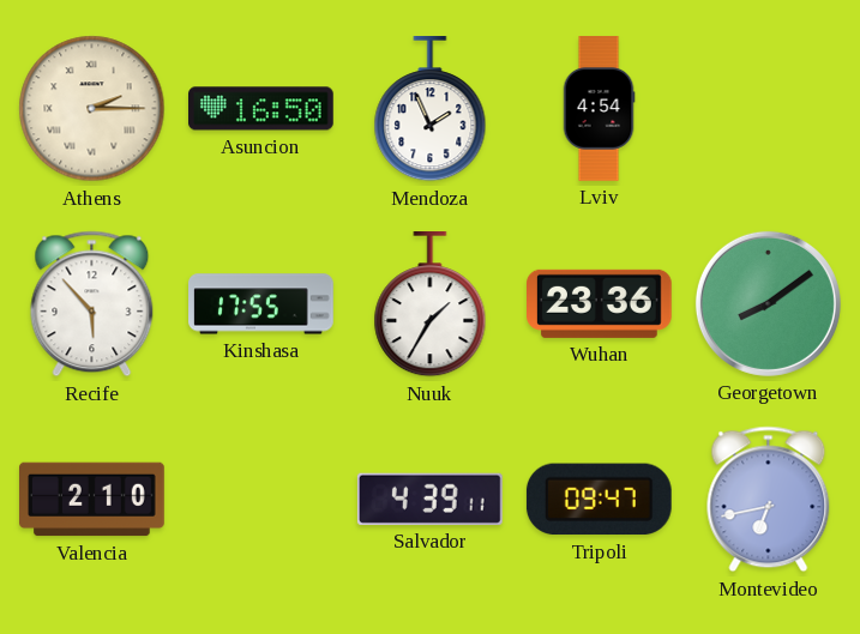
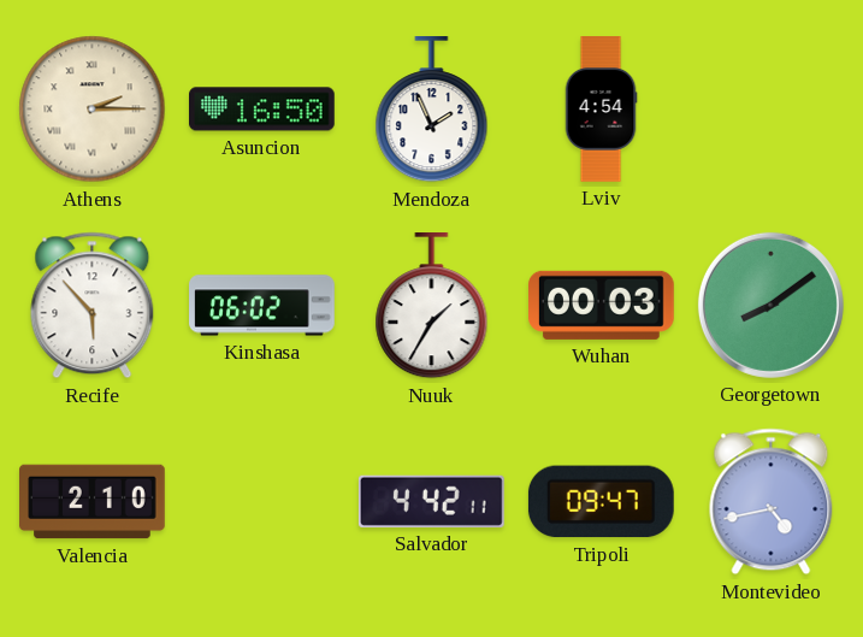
Kinshasa: 17:55 -> 06:02 (262, 306)
Wuhan: 23:36 -> 00:03 (602, 305)
Salvador: 4:39 -> 4:42 (431, 501)
Montevideo: 6:43 -> 4:43 (772, 502)
